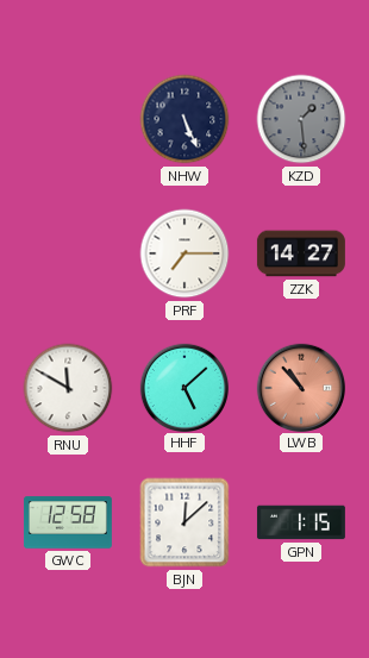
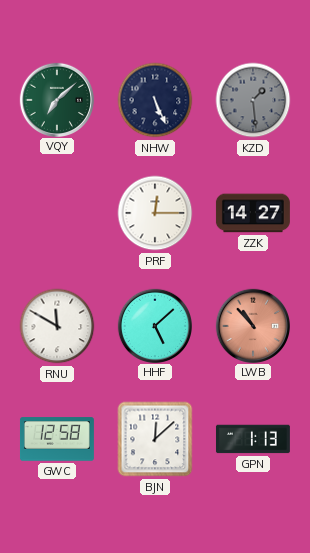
VQY: none -> 7:08 (56, 99)
PRF: 7:15 -> 12:15 (155, 213)
GPN: 1:15 -> 1:13 (253, 439)
